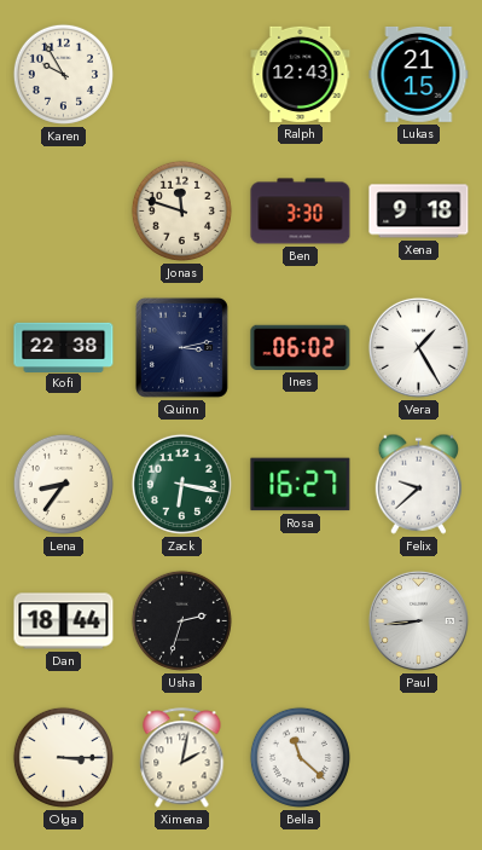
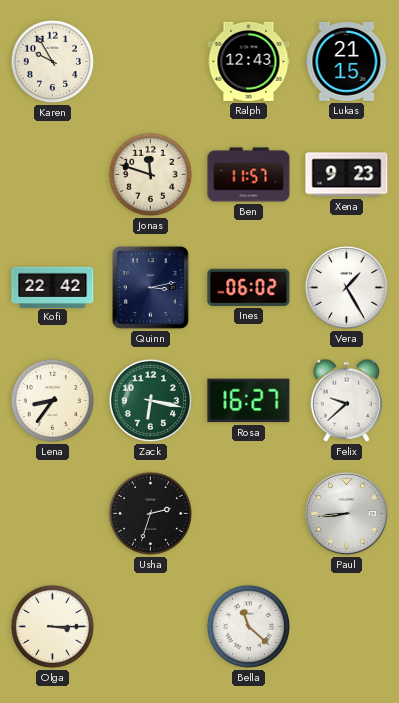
Ben: 3:30 -> 11:57 (249, 175)
Xena: 9:18 -> 9:23 (347, 175)
Kofi: 22:38 -> 22:42 (53, 287)
Dan: 18:44 -> none (64, 621)
Ximena: 2:02 -> none (182, 758)
